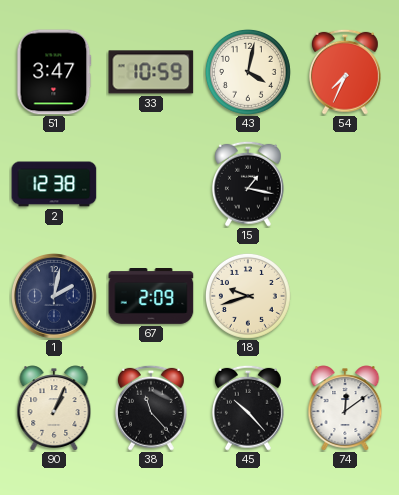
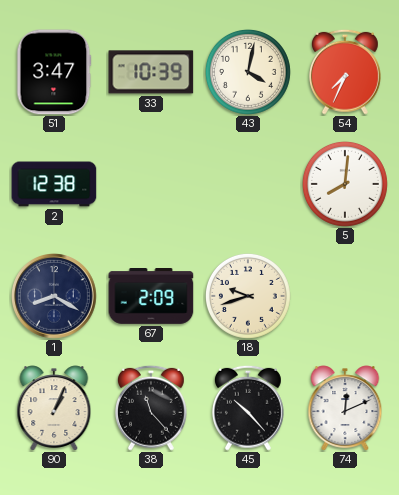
33: 10:59 -> 10:39 (151, 72)
15: 1:17 -> none (248, 184)
5: none -> 8:01 (345, 184)
1: 2:02 -> 8:20 (55, 297)
74: 12:09 -> 12:11 (345, 408)
